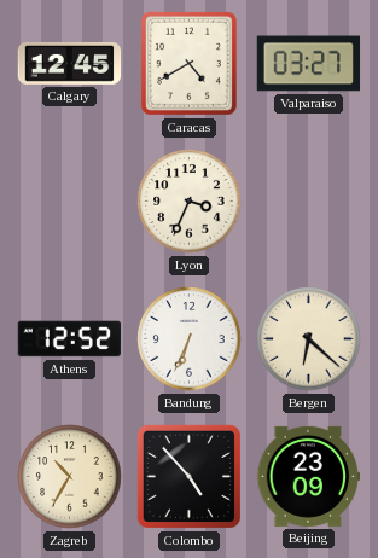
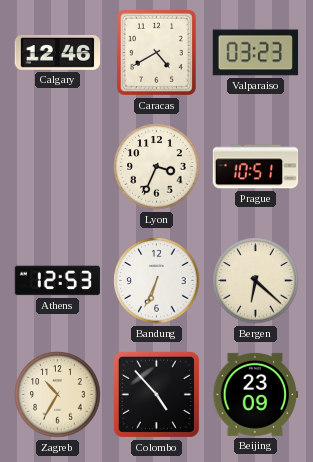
Calgary: 12:45 -> 12:46 (58, 52)
Valparaiso: 03:27 -> 03:23 (256, 53)
Prague: none -> 10:51 (256, 167)
Athens: 12:52 -> 12:53 (58, 281)
